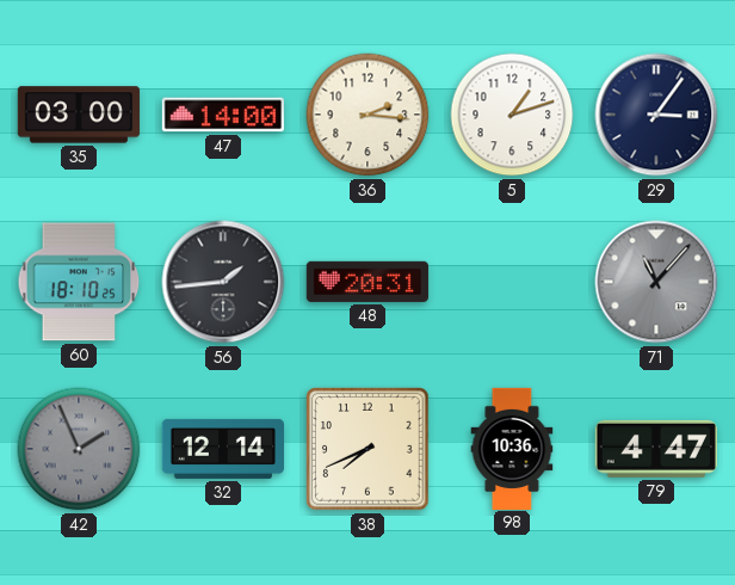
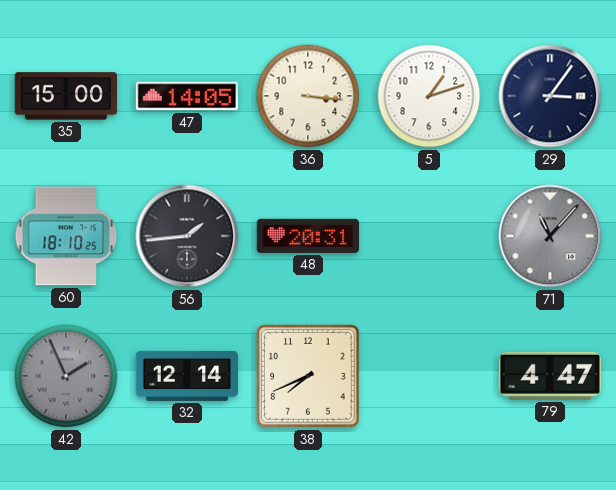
35: 03:00 -> 15:00 (66, 96)
47: 14:00 -> 14:05 (187, 96)
36: 2:16 -> 3:16 (308, 96)
98: 10:36 -> none (512, 448)
